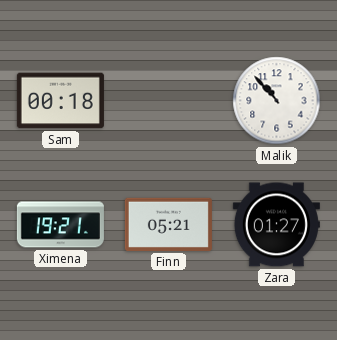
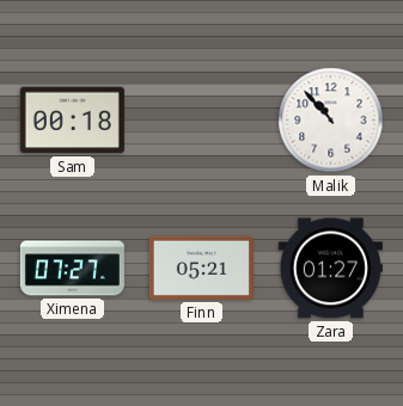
Ximena: 19:21 -> 07:27 (72, 269)
